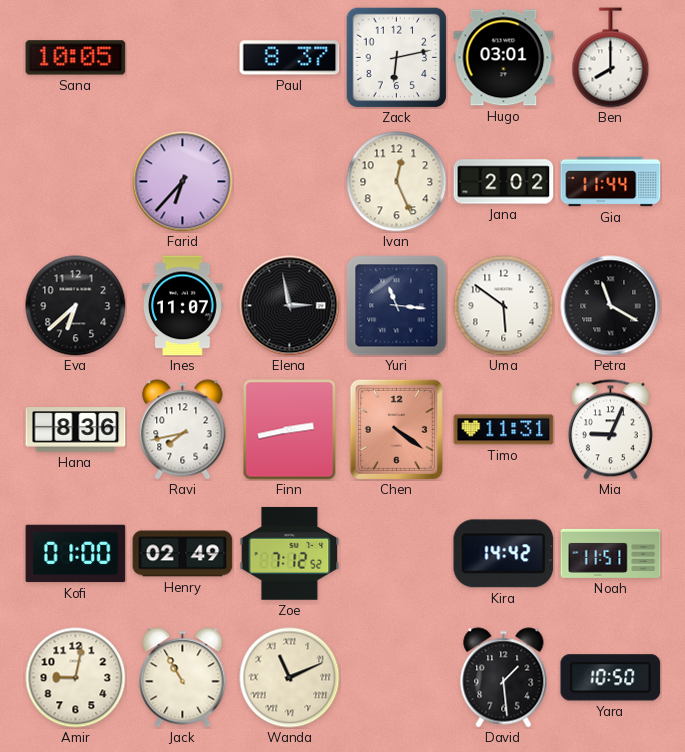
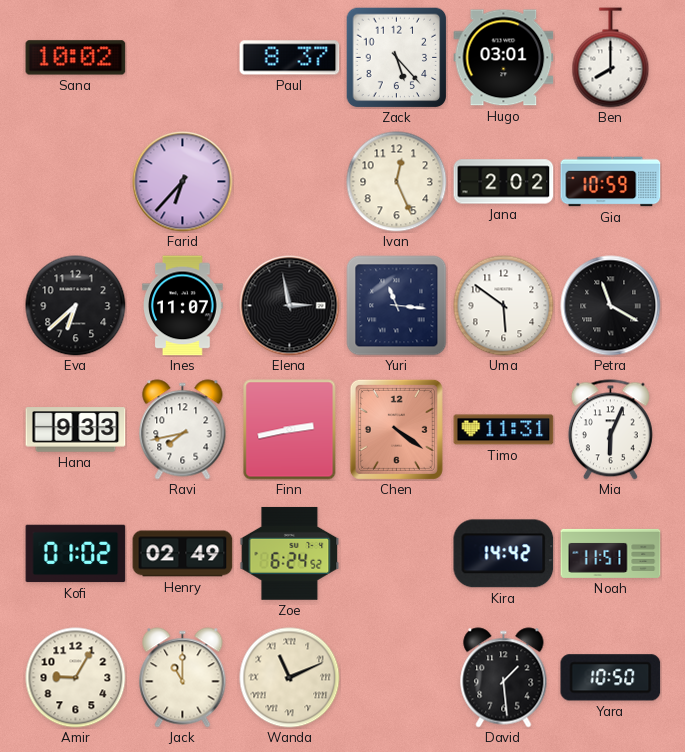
Sana: 10:05 -> 10:02 (76, 58)
Zack: 6:13 -> 5:23 (396, 57)
Gia: 11:44 -> 10:59 (611, 182)
Hana: 8:36 -> 9:33 (76, 430)
Mia: 9:04 -> 6:04 (610, 430)
Kofi: 01:00 -> 01:02 (76, 554)
Zoe: 7:12 -> 6:24 (290, 553)
Amir: 9:02 -> 9:05 (76, 678)
Jack: 10:55 -> 11:00 (183, 678)
